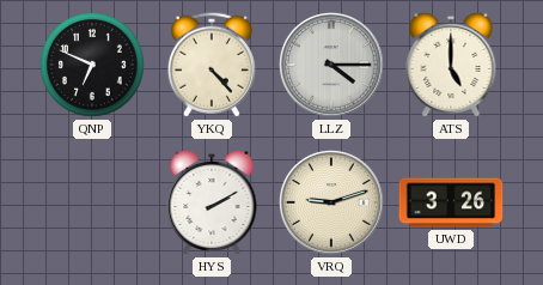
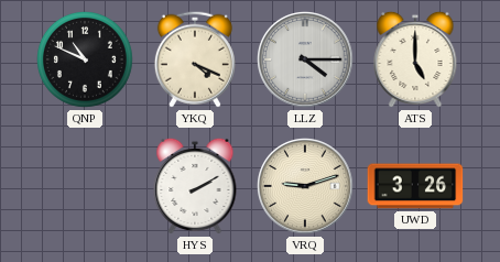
QNP: 6:49 -> 10:49 (86, 61)
YKQ: 4:23 -> 4:19 (195, 59)
